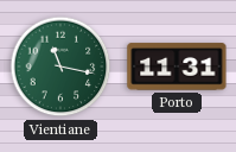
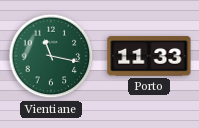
Porto: 11:31 -> 11:33 (149, 56)
